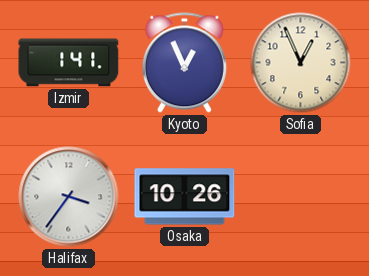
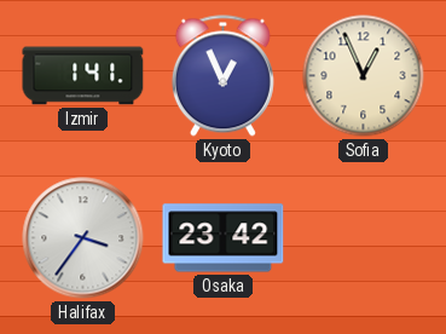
Osaka: 10:26 -> 23:42 (224, 238)
